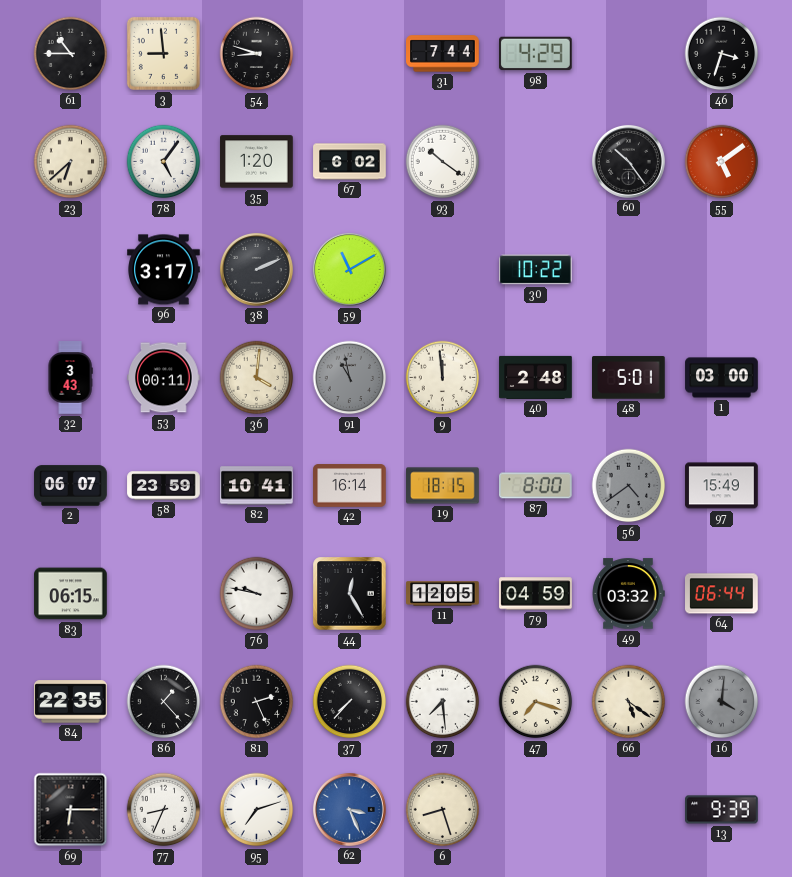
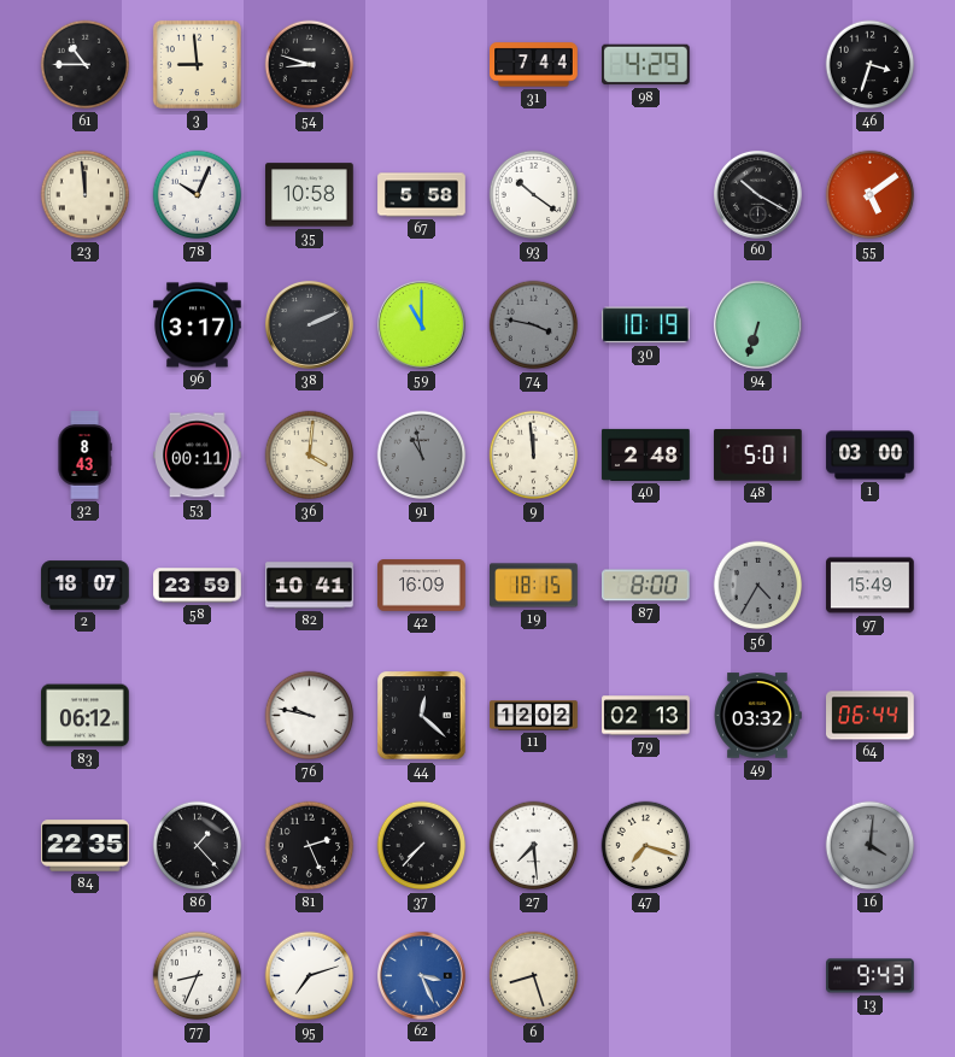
23: 6:38 -> 11:59 (86, 195)
78: 5:06 -> 10:04 (198, 195)
35: 1:20 -> 10:58 (310, 195)
67: 6:02 -> 5:58 (422, 195)
60: 10:24 -> 10:20 (757, 194)
59: 11:10 -> 11:00 (421, 324)
74: none -> 3:47 (534, 325)
30: 10:22 -> 10:19 (646, 325)
94: none -> 6:33 (757, 324)
32: 3:43 -> 8:43 (84, 456)
2: 06:07 -> 18:07 (86, 586)
42: 16:14 -> 16:09 (422, 586)
56: 4:39 -> 4:35 (758, 586)
83: 06:15 -> 06:12 (86, 716)
44: 12:25 -> 12:22 (422, 716)
11: 12:05 -> 12:02 (534, 716)
79: 04:59 -> 02:13 (646, 716)
66: 5:21 -> none (629, 702)
69: 6:15 -> none (71, 810)
13: 9:39 -> 9:43 (871, 976)
